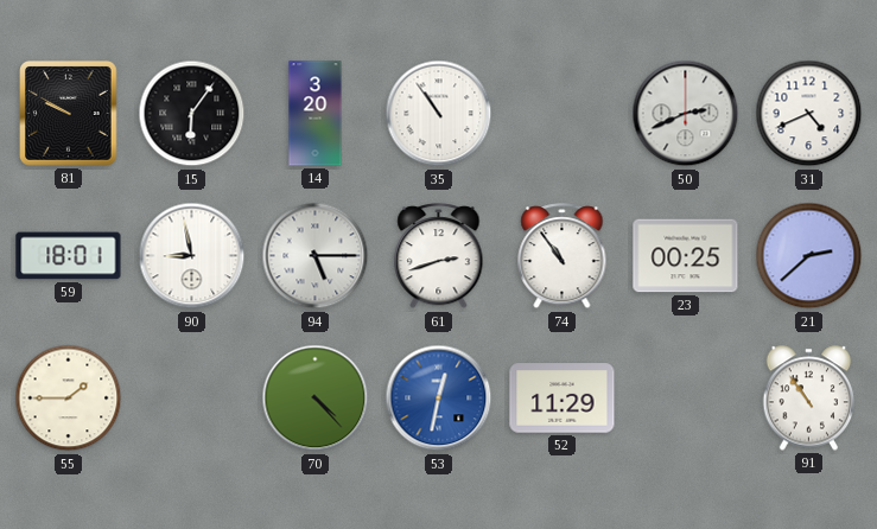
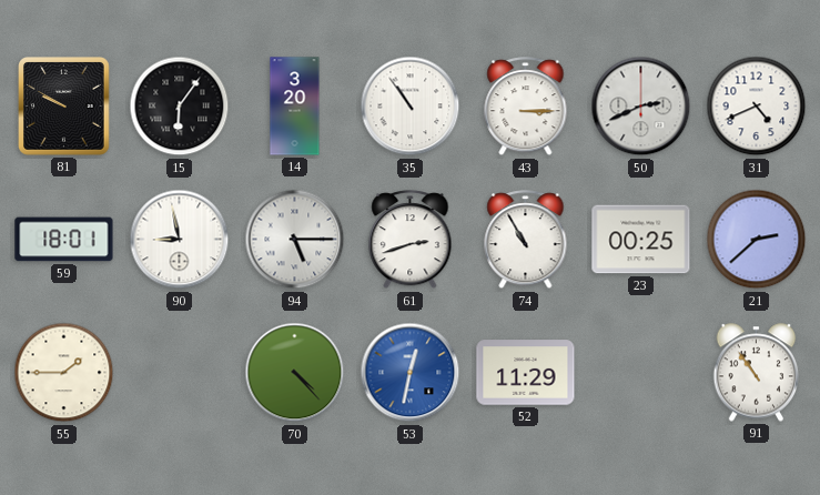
43: none -> 3:15 (526, 107)
74: 10:54 -> 10:55 (526, 240)
